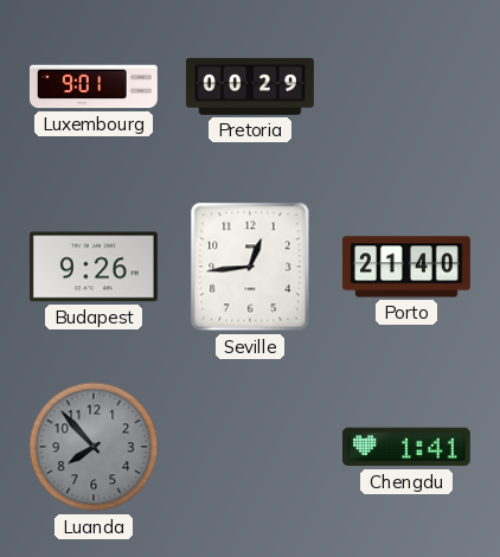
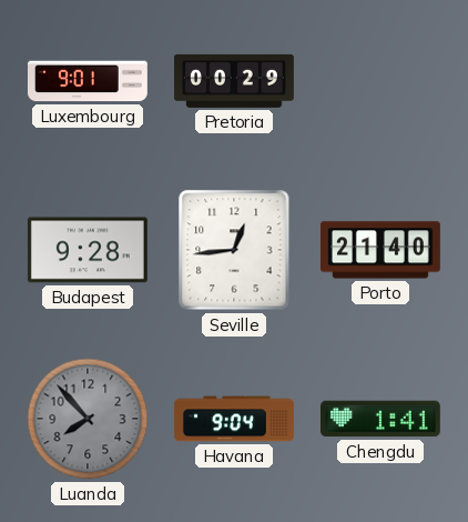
Budapest: 9:26 -> 9:28 (88, 250)
Havana: none -> 9:04 (234, 419)
